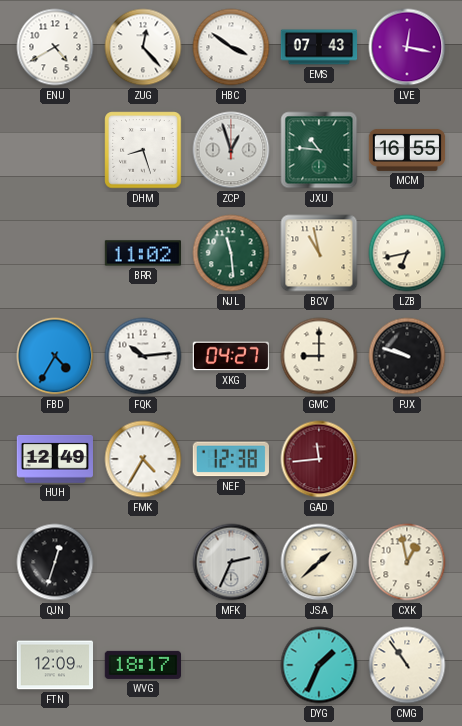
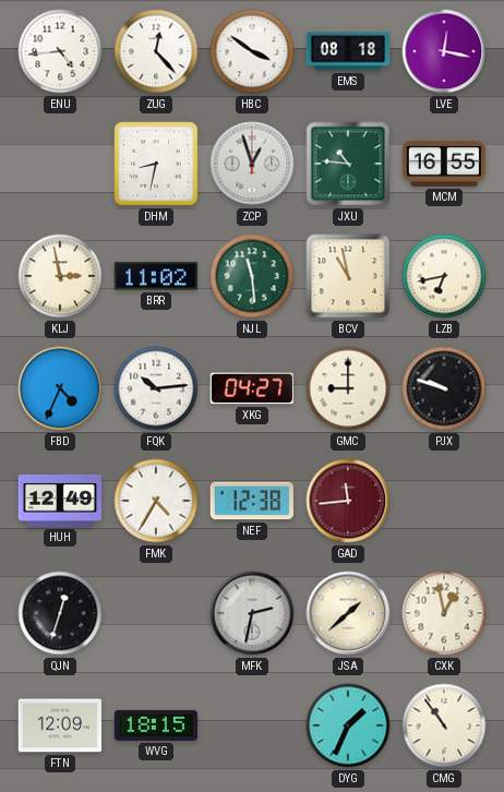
ENU: 4:40 -> 4:44 (60, 51)
EMS: 07:43 -> 08:18 (348, 51)
DHM: 8:27 -> 8:32 (156, 164)
KLJ: none -> 2:58 (60, 276)
FBD: 4:35 -> 4:34 (60, 388)
MFK: 2:34 -> 2:32 (252, 613)
WVG: 18:17 -> 18:15 (155, 725)
